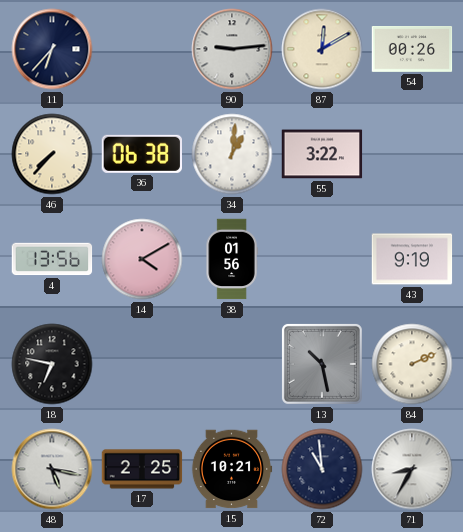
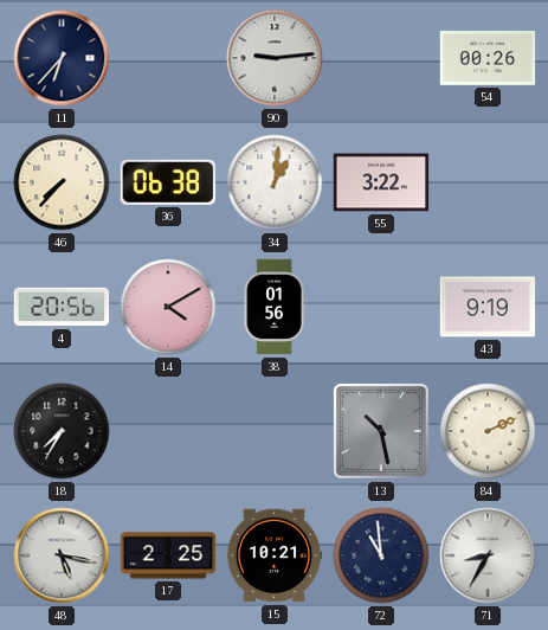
87: 12:10 -> none (322, 49)
4: 13:56 -> 20:56 (62, 307)
18: 6:47 -> 7:35 (62, 431)
